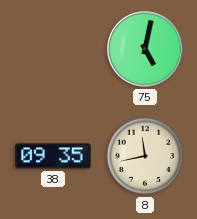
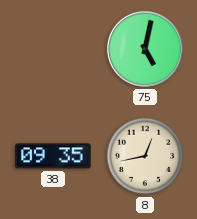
8: 11:43 -> 12:43 (145, 156)
